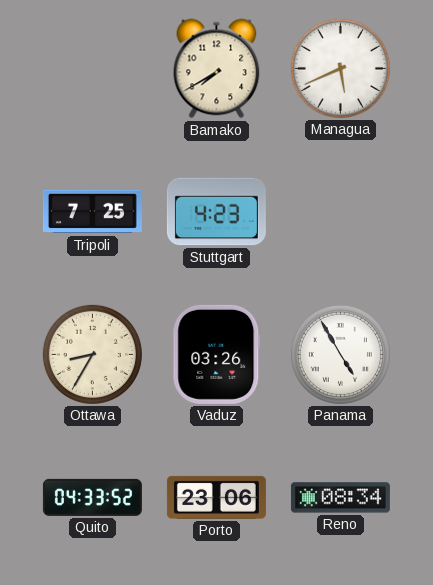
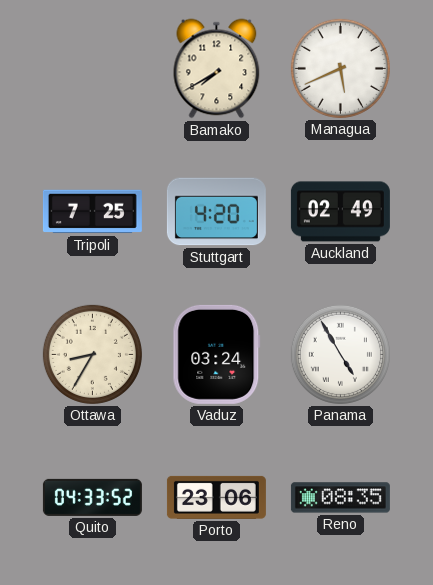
Stuttgart: 4:23 -> 4:20 (216, 212)
Auckland: none -> 02:49 (340, 212)
Vaduz: 03:26 -> 03:24 (217, 354)
Reno: 08:34 -> 08:35 (340, 498)
